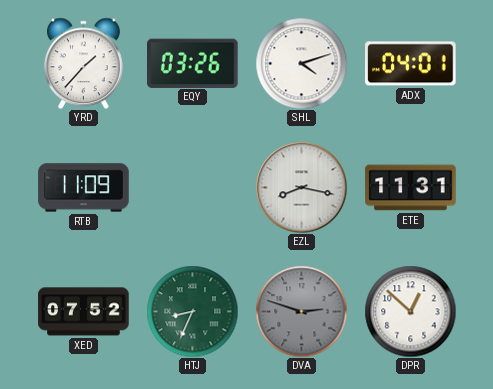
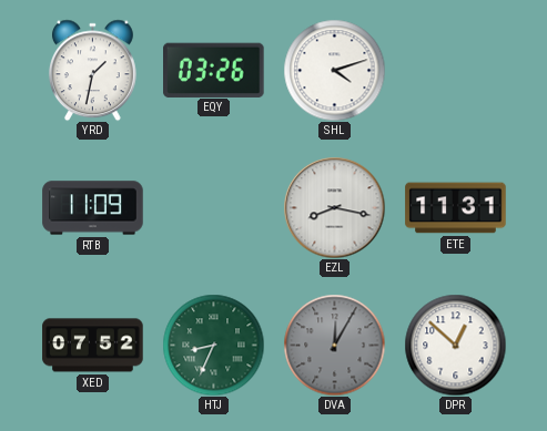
YRD: 1:37 -> 1:32 (92, 70)
ADX: 04:01 -> none (411, 64)
DVA: 2:48 -> 12:05 (334, 345)
